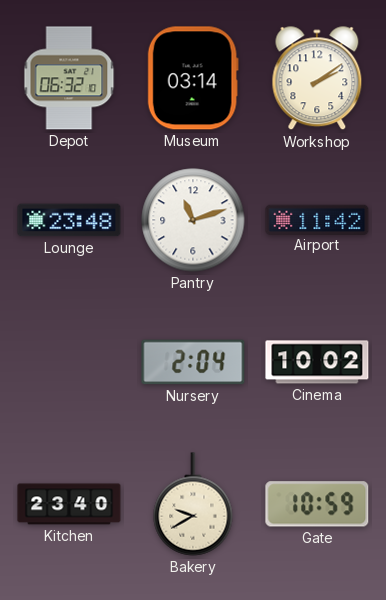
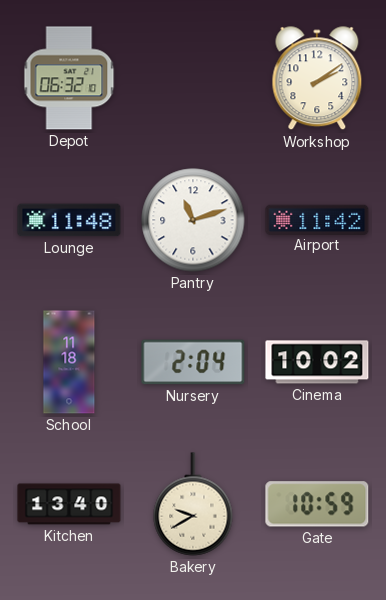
Museum: 03:14 -> none (193, 78)
Lounge: 23:48 -> 11:48 (69, 220)
School: none -> 11:18 (69, 362)
Kitchen: 23:40 -> 13:40 (69, 504)
